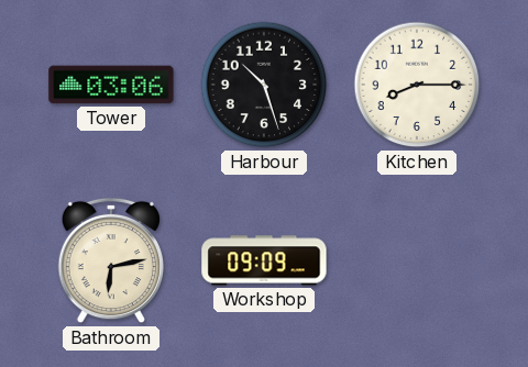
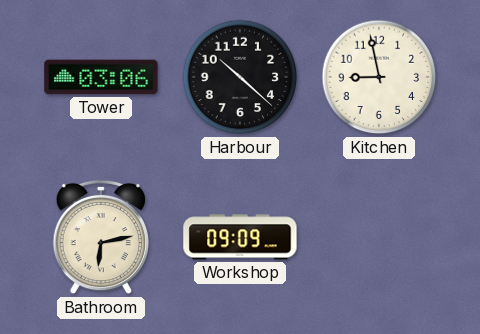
Harbour: 10:27 -> 10:22 (240, 77)
Kitchen: 8:15 -> 8:58 (379, 77)
